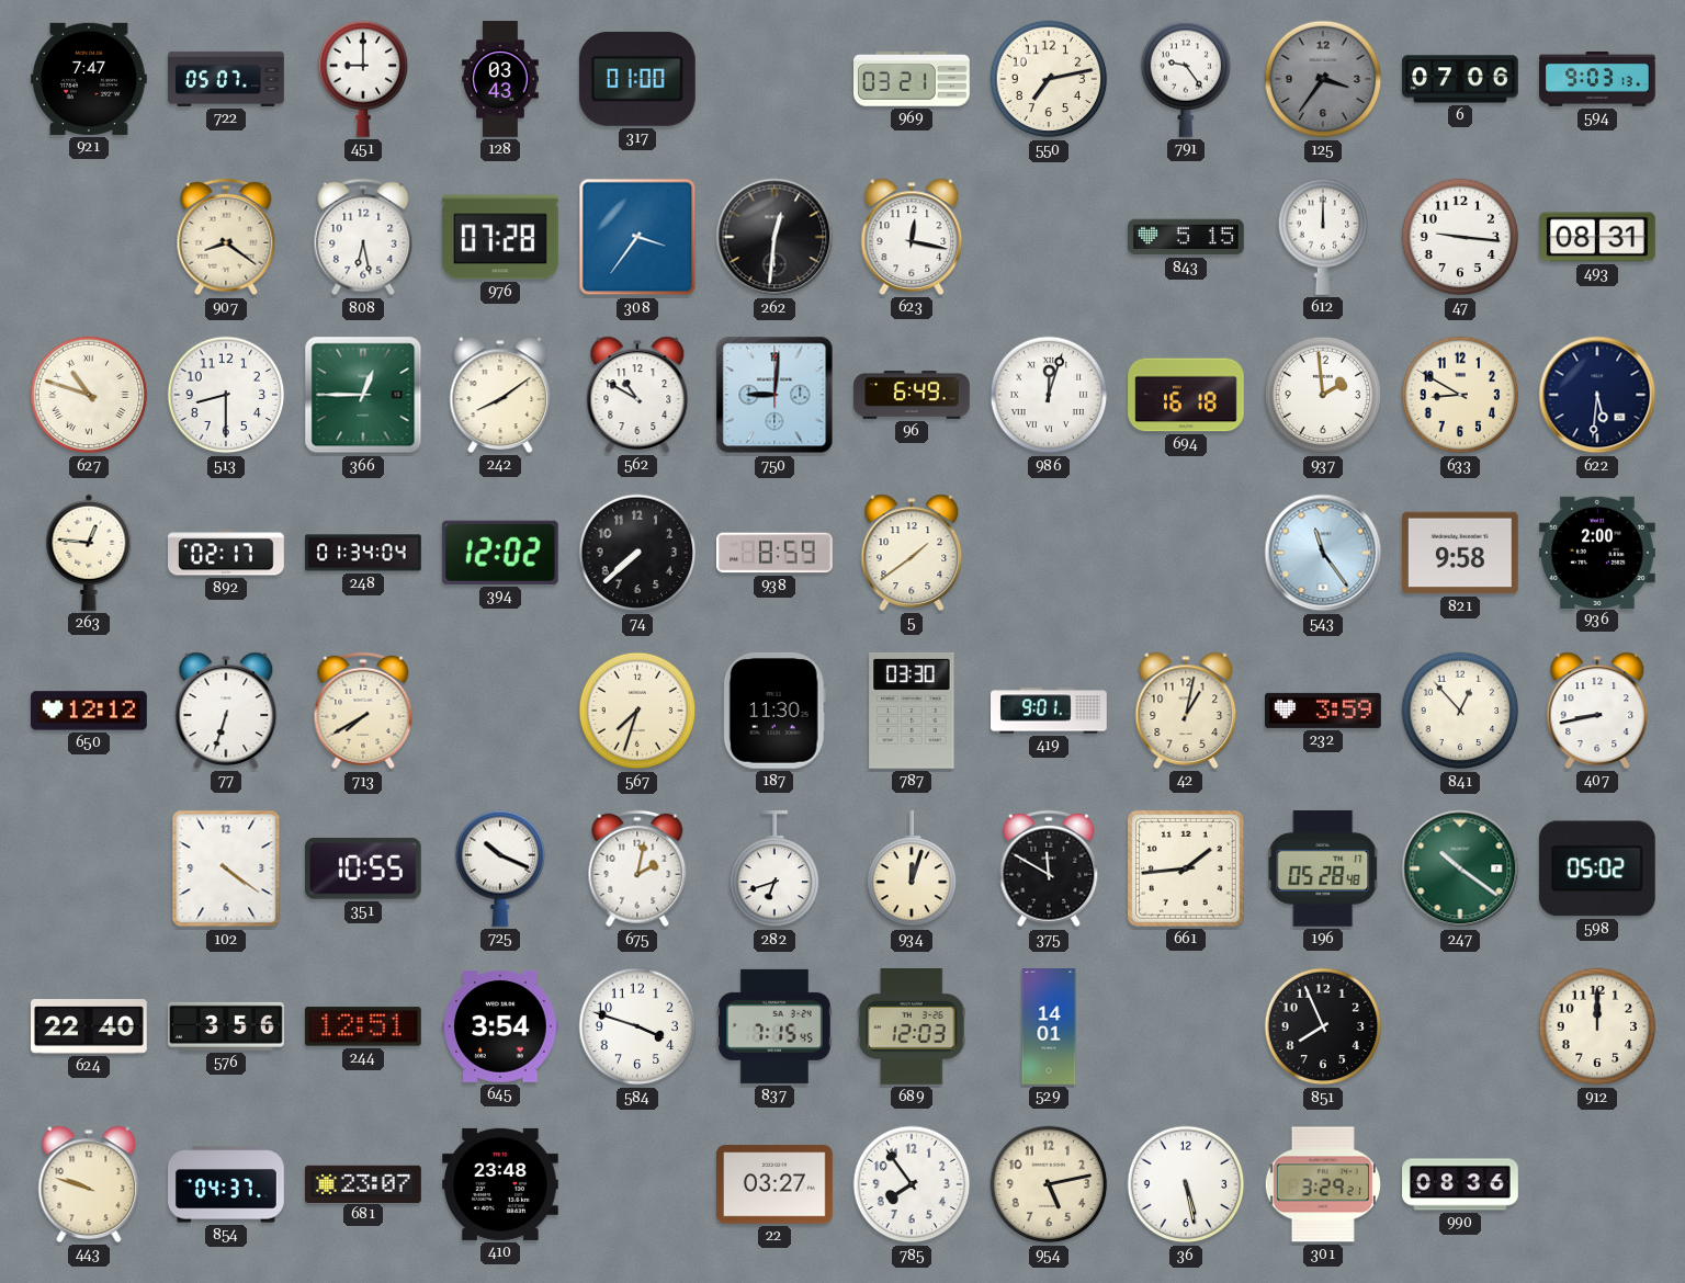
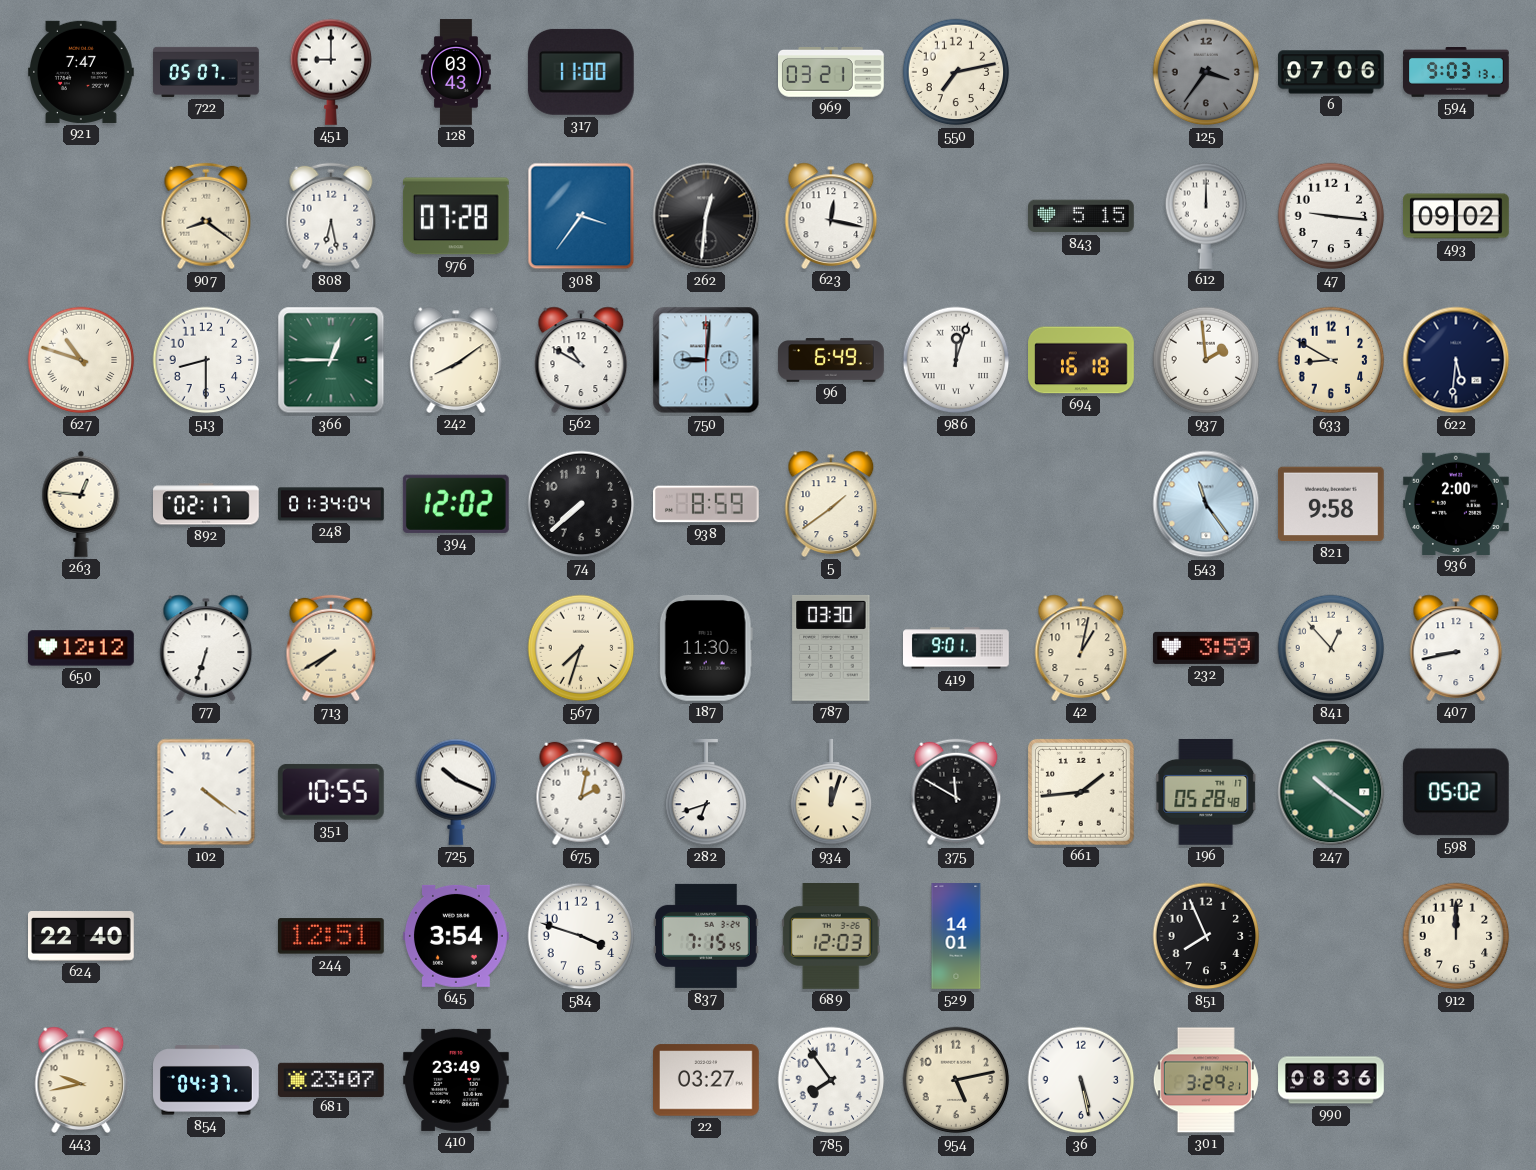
317: 01:00 -> 11:00 (581, 72)
791: 9:24 -> none (1186, 79)
493: 08:31 -> 09:02 (1457, 216)
576: 3:56 -> none (227, 1026)
443: 9:48 -> 9:43 (81, 1080)
410: 23:48 -> 23:49 (457, 1080)
